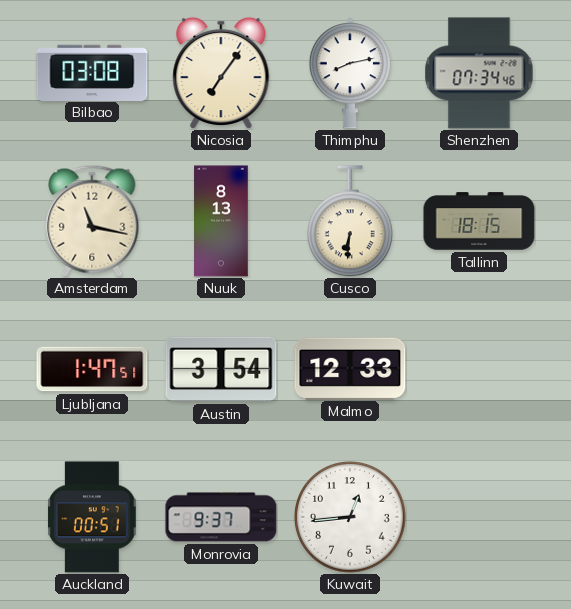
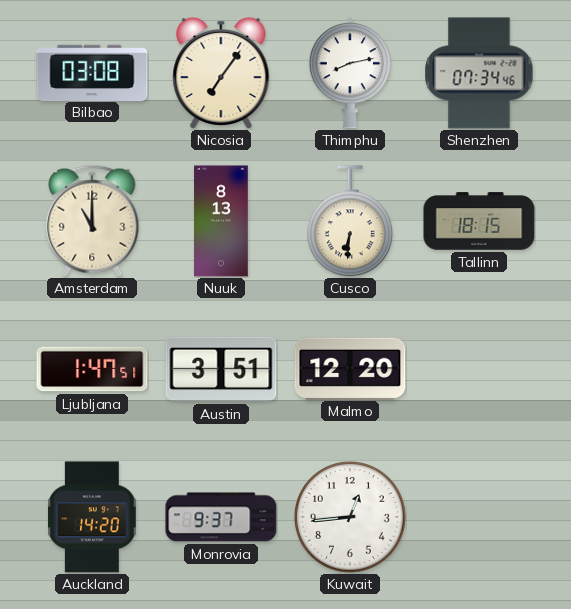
Amsterdam: 11:17 -> 11:00 (92, 221)
Austin: 3:54 -> 3:51 (221, 369)
Malmo: 12:33 -> 12:20 (350, 368)
Auckland: 00:51 -> 14:20 (92, 517)
